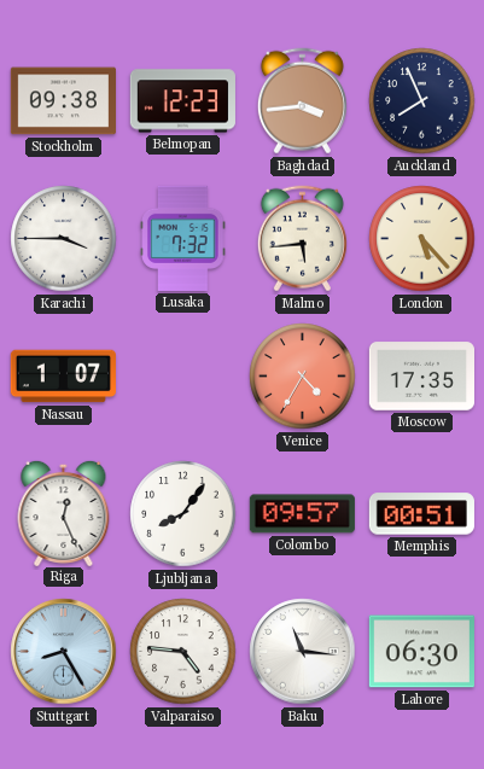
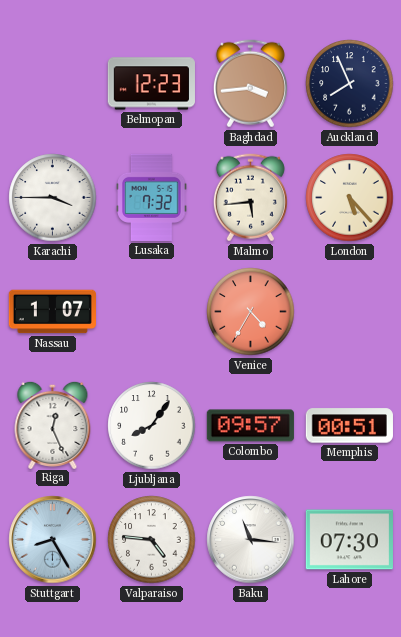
Stockholm: 09:38 -> none (63, 101)
Moscow: 17:35 -> none (421, 377)
Lahore: 06:30 -> 07:30 (349, 540)
